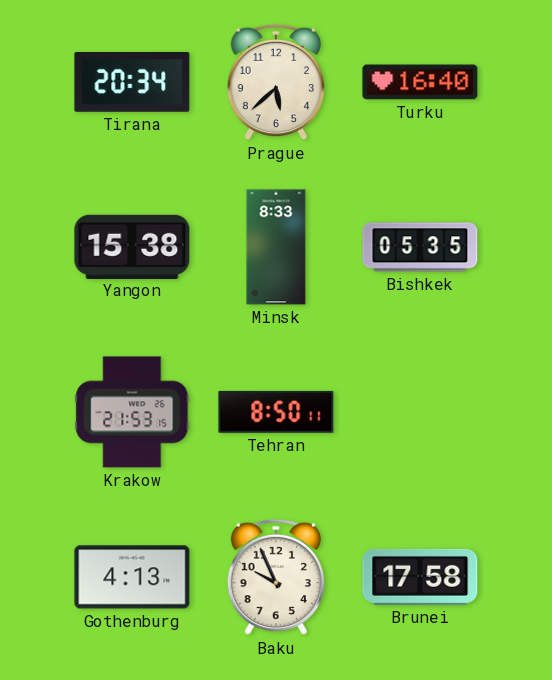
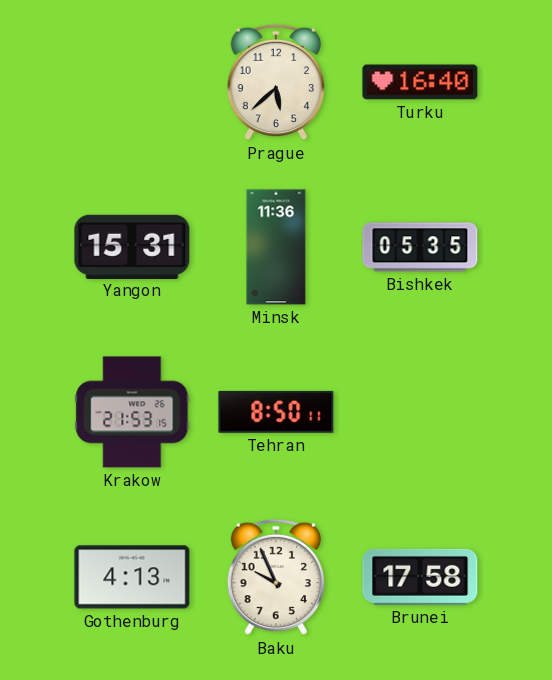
Tirana: 20:34 -> none (132, 82)
Yangon: 15:38 -> 15:31 (132, 246)
Minsk: 8:33 -> 11:36 (276, 247)
